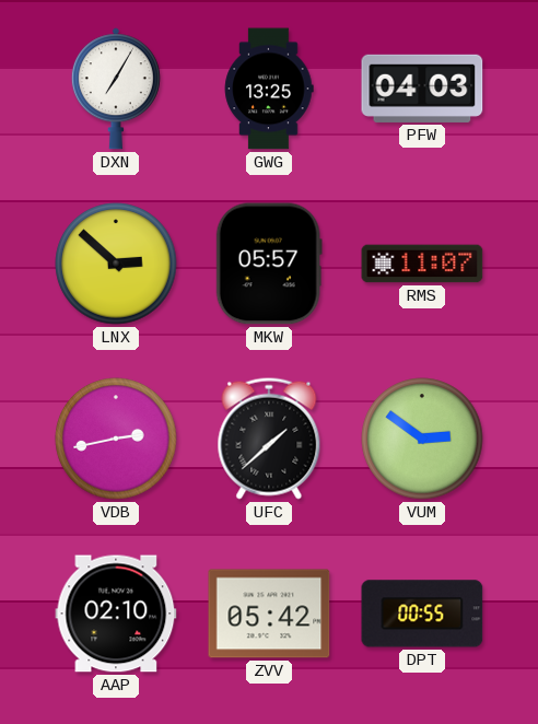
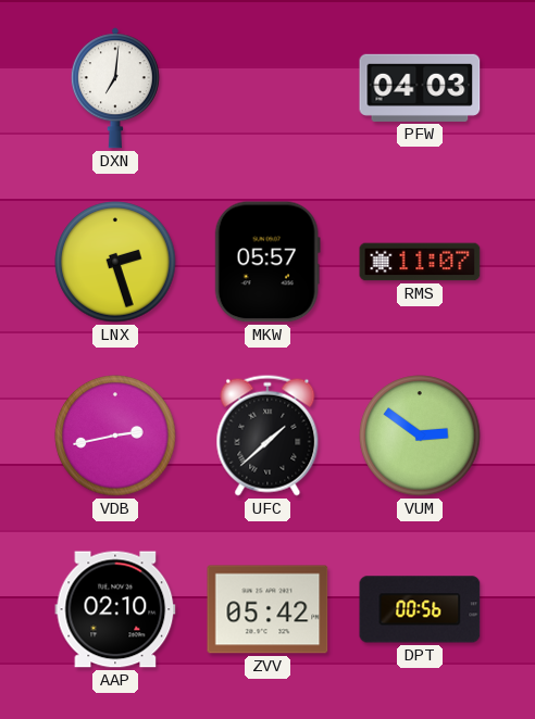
DXN: 7:05 -> 7:01 (115, 88)
GWG: 13:25 -> none (269, 89)
LNX: 2:52 -> 2:27 (115, 262)
DPT: 00:55 -> 00:56 (420, 609)
